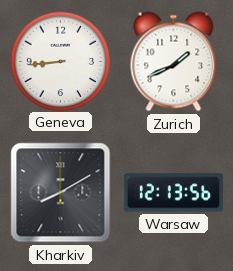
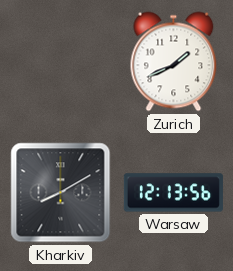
Geneva: 8:44 -> none (60, 61)
